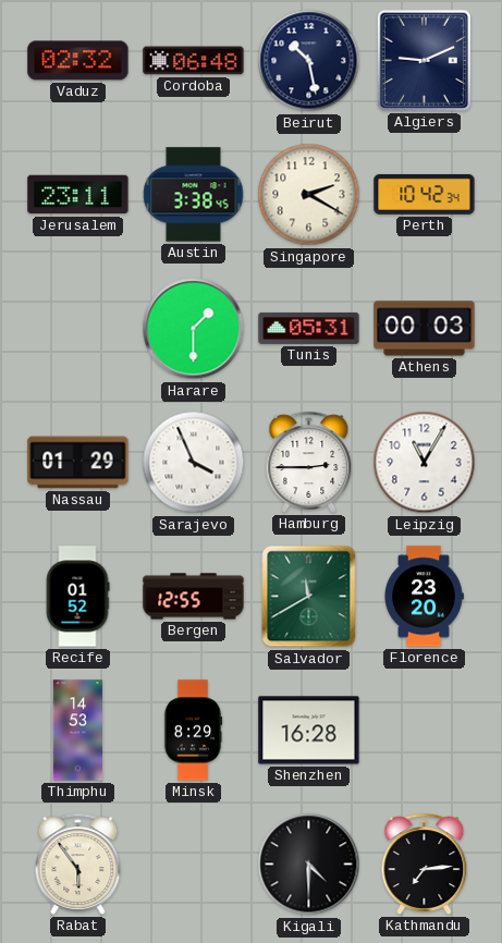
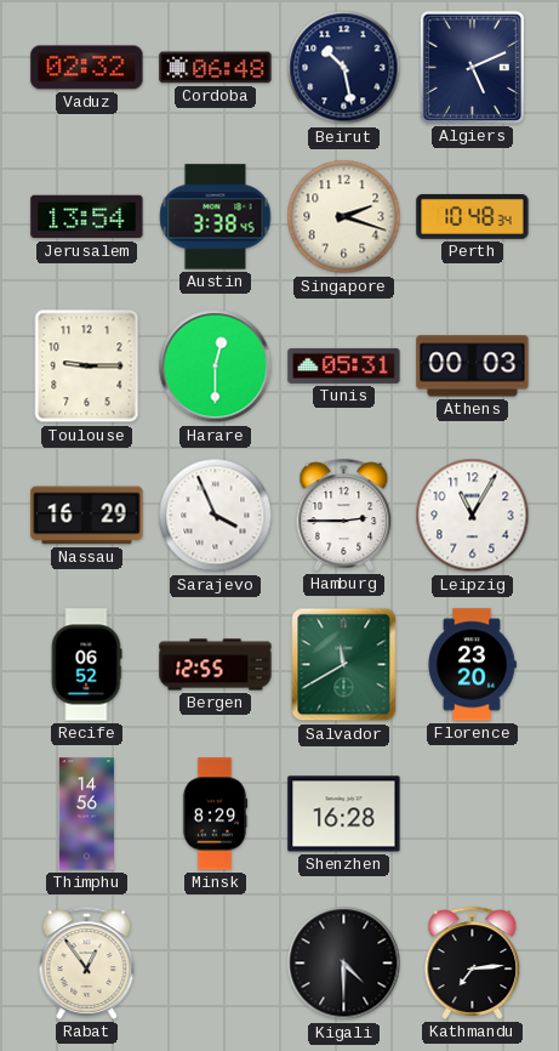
Algiers: 9:11 -> 5:11 (472, 67)
Jerusalem: 23:11 -> 13:54 (87, 217)
Singapore: 2:20 -> 2:18 (344, 217)
Perth: 10:42 -> 10:48 (473, 216)
Toulouse: none -> 9:15 (87, 367)
Harare: 1:30 -> 12:30 (216, 367)
Nassau: 01:29 -> 16:29 (87, 516)
Recife: 01:52 -> 06:52 (86, 665)
Thimphu: 14:53 -> 14:56 (86, 814)
Rabat: 5:54 -> 12:54 (87, 962)
